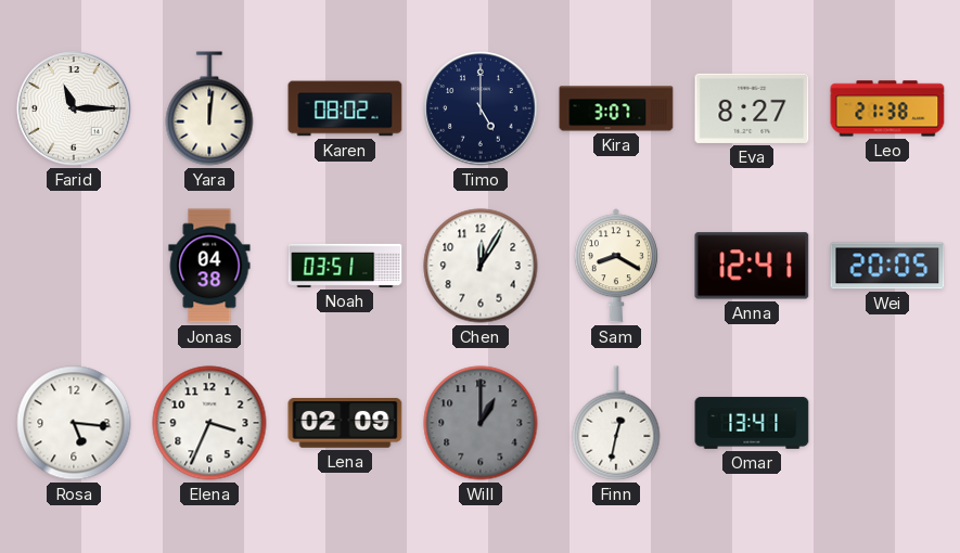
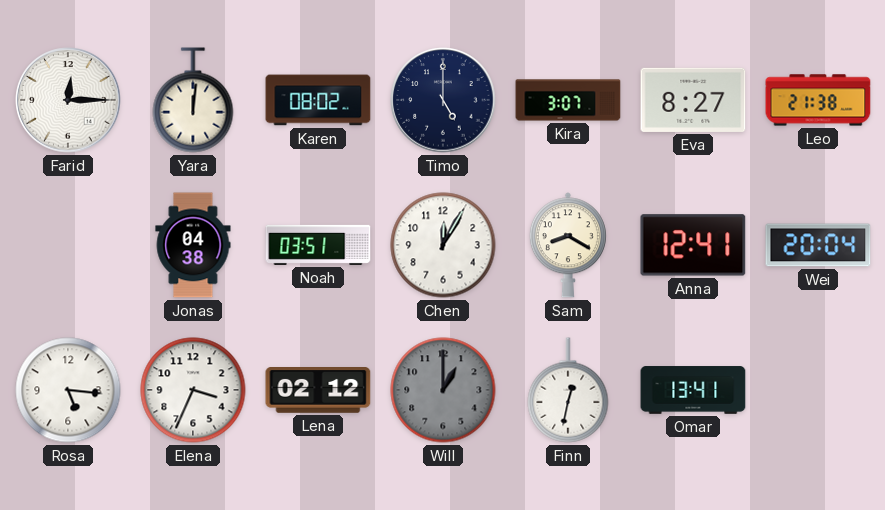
Farid: 11:15 -> 12:15 (68, 100)
Wei: 20:05 -> 20:04 (818, 245)
Lena: 02:09 -> 02:12 (318, 391)
